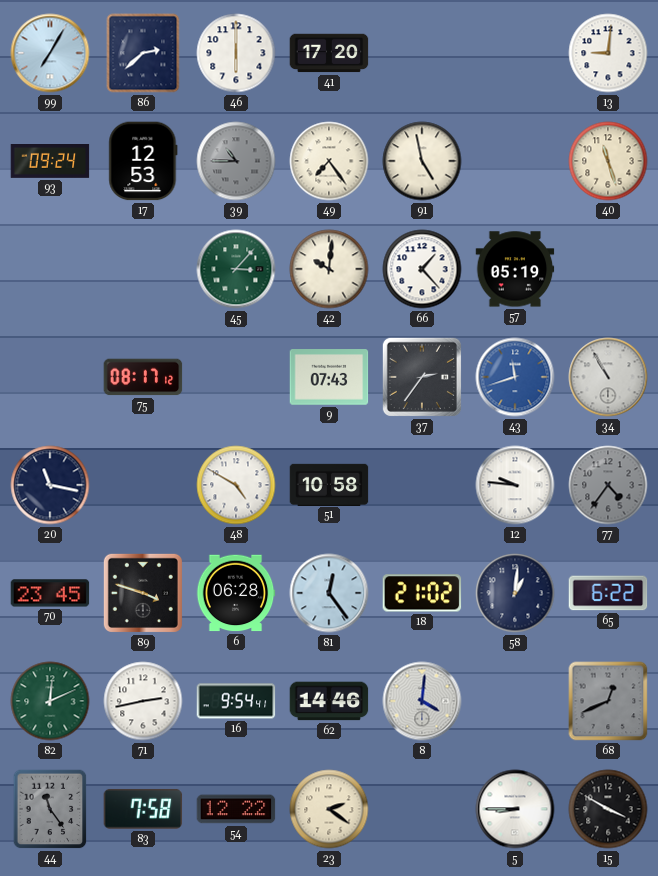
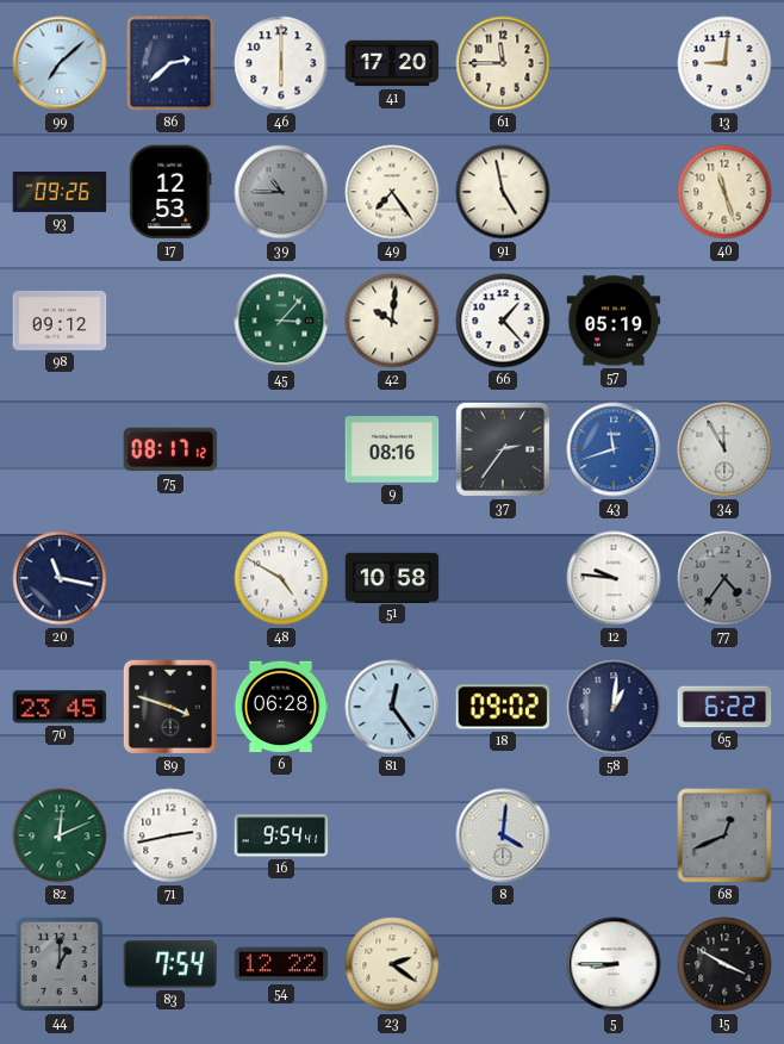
99: 7:05 -> 7:08 (60, 63)
61: none -> 11:45 (503, 63)
93: 09:24 -> 09:26 (60, 193)
98: none -> 09:12 (60, 321)
9: 07:43 -> 08:16 (392, 449)
34: 10:55 -> 11:55 (724, 449)
18: 21:02 -> 09:02 (503, 707)
62: 14:46 -> none (329, 701)
44: 11:24 -> 1:00 (60, 964)
83: 7:58 -> 7:54 (170, 964)
